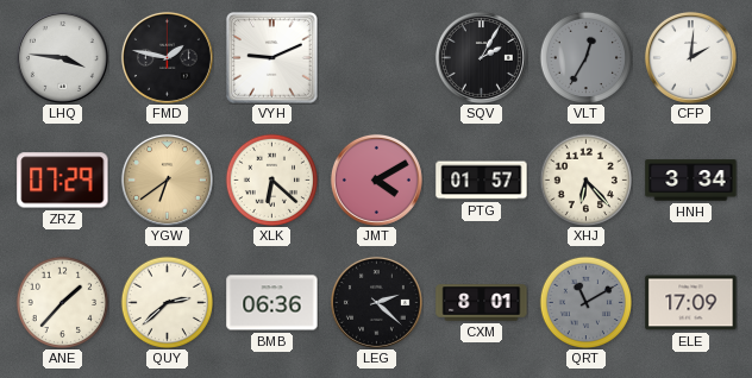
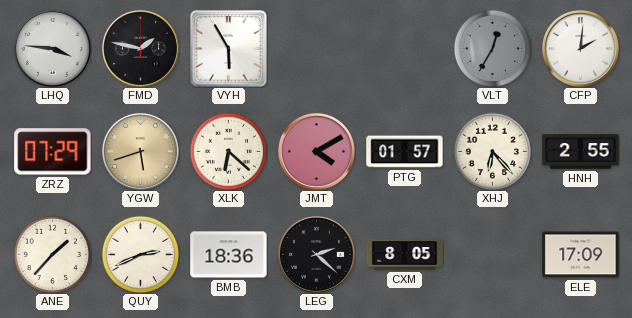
VYH: 9:11 -> 5:55 (229, 49)
SQV: 2:05 -> none (481, 57)
YGW: 6:39 -> 5:42 (140, 151)
HNH: 3:34 -> 2:55 (581, 152)
QUY: 2:38 -> 2:41 (140, 254)
BMB: 06:36 -> 18:36 (229, 255)
CXM: 8:01 -> 8:05 (405, 255)
QRT: 11:10 -> none (585, 302)
